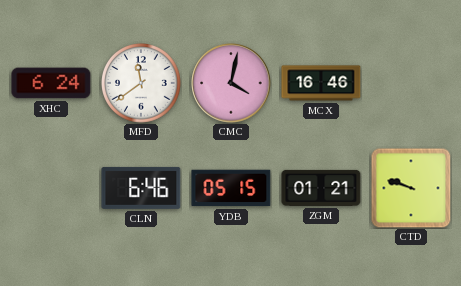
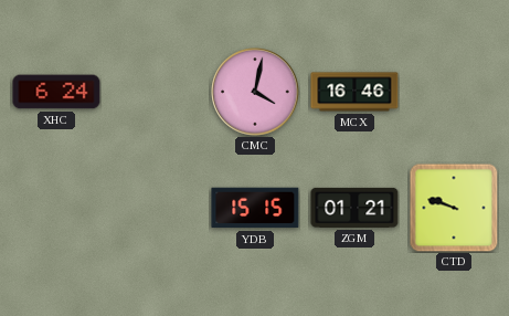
MFD: 11:39 -> none (142, 84)
CLN: 6:46 -> none (141, 188)
YDB: 05:15 -> 15:15 (255, 208)
